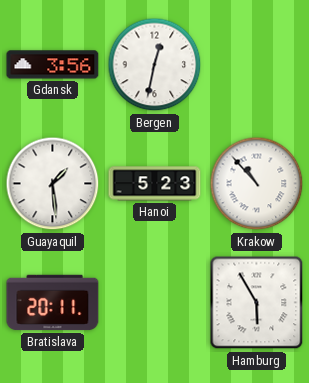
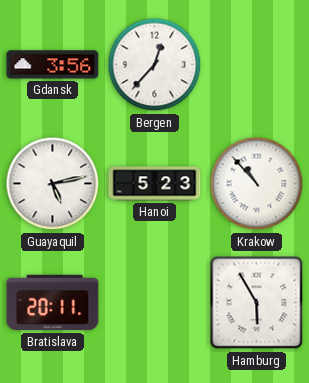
Bergen: 12:32 -> 12:37 (155, 65)
Guayaquil: 1:29 -> 5:13 (53, 184)
